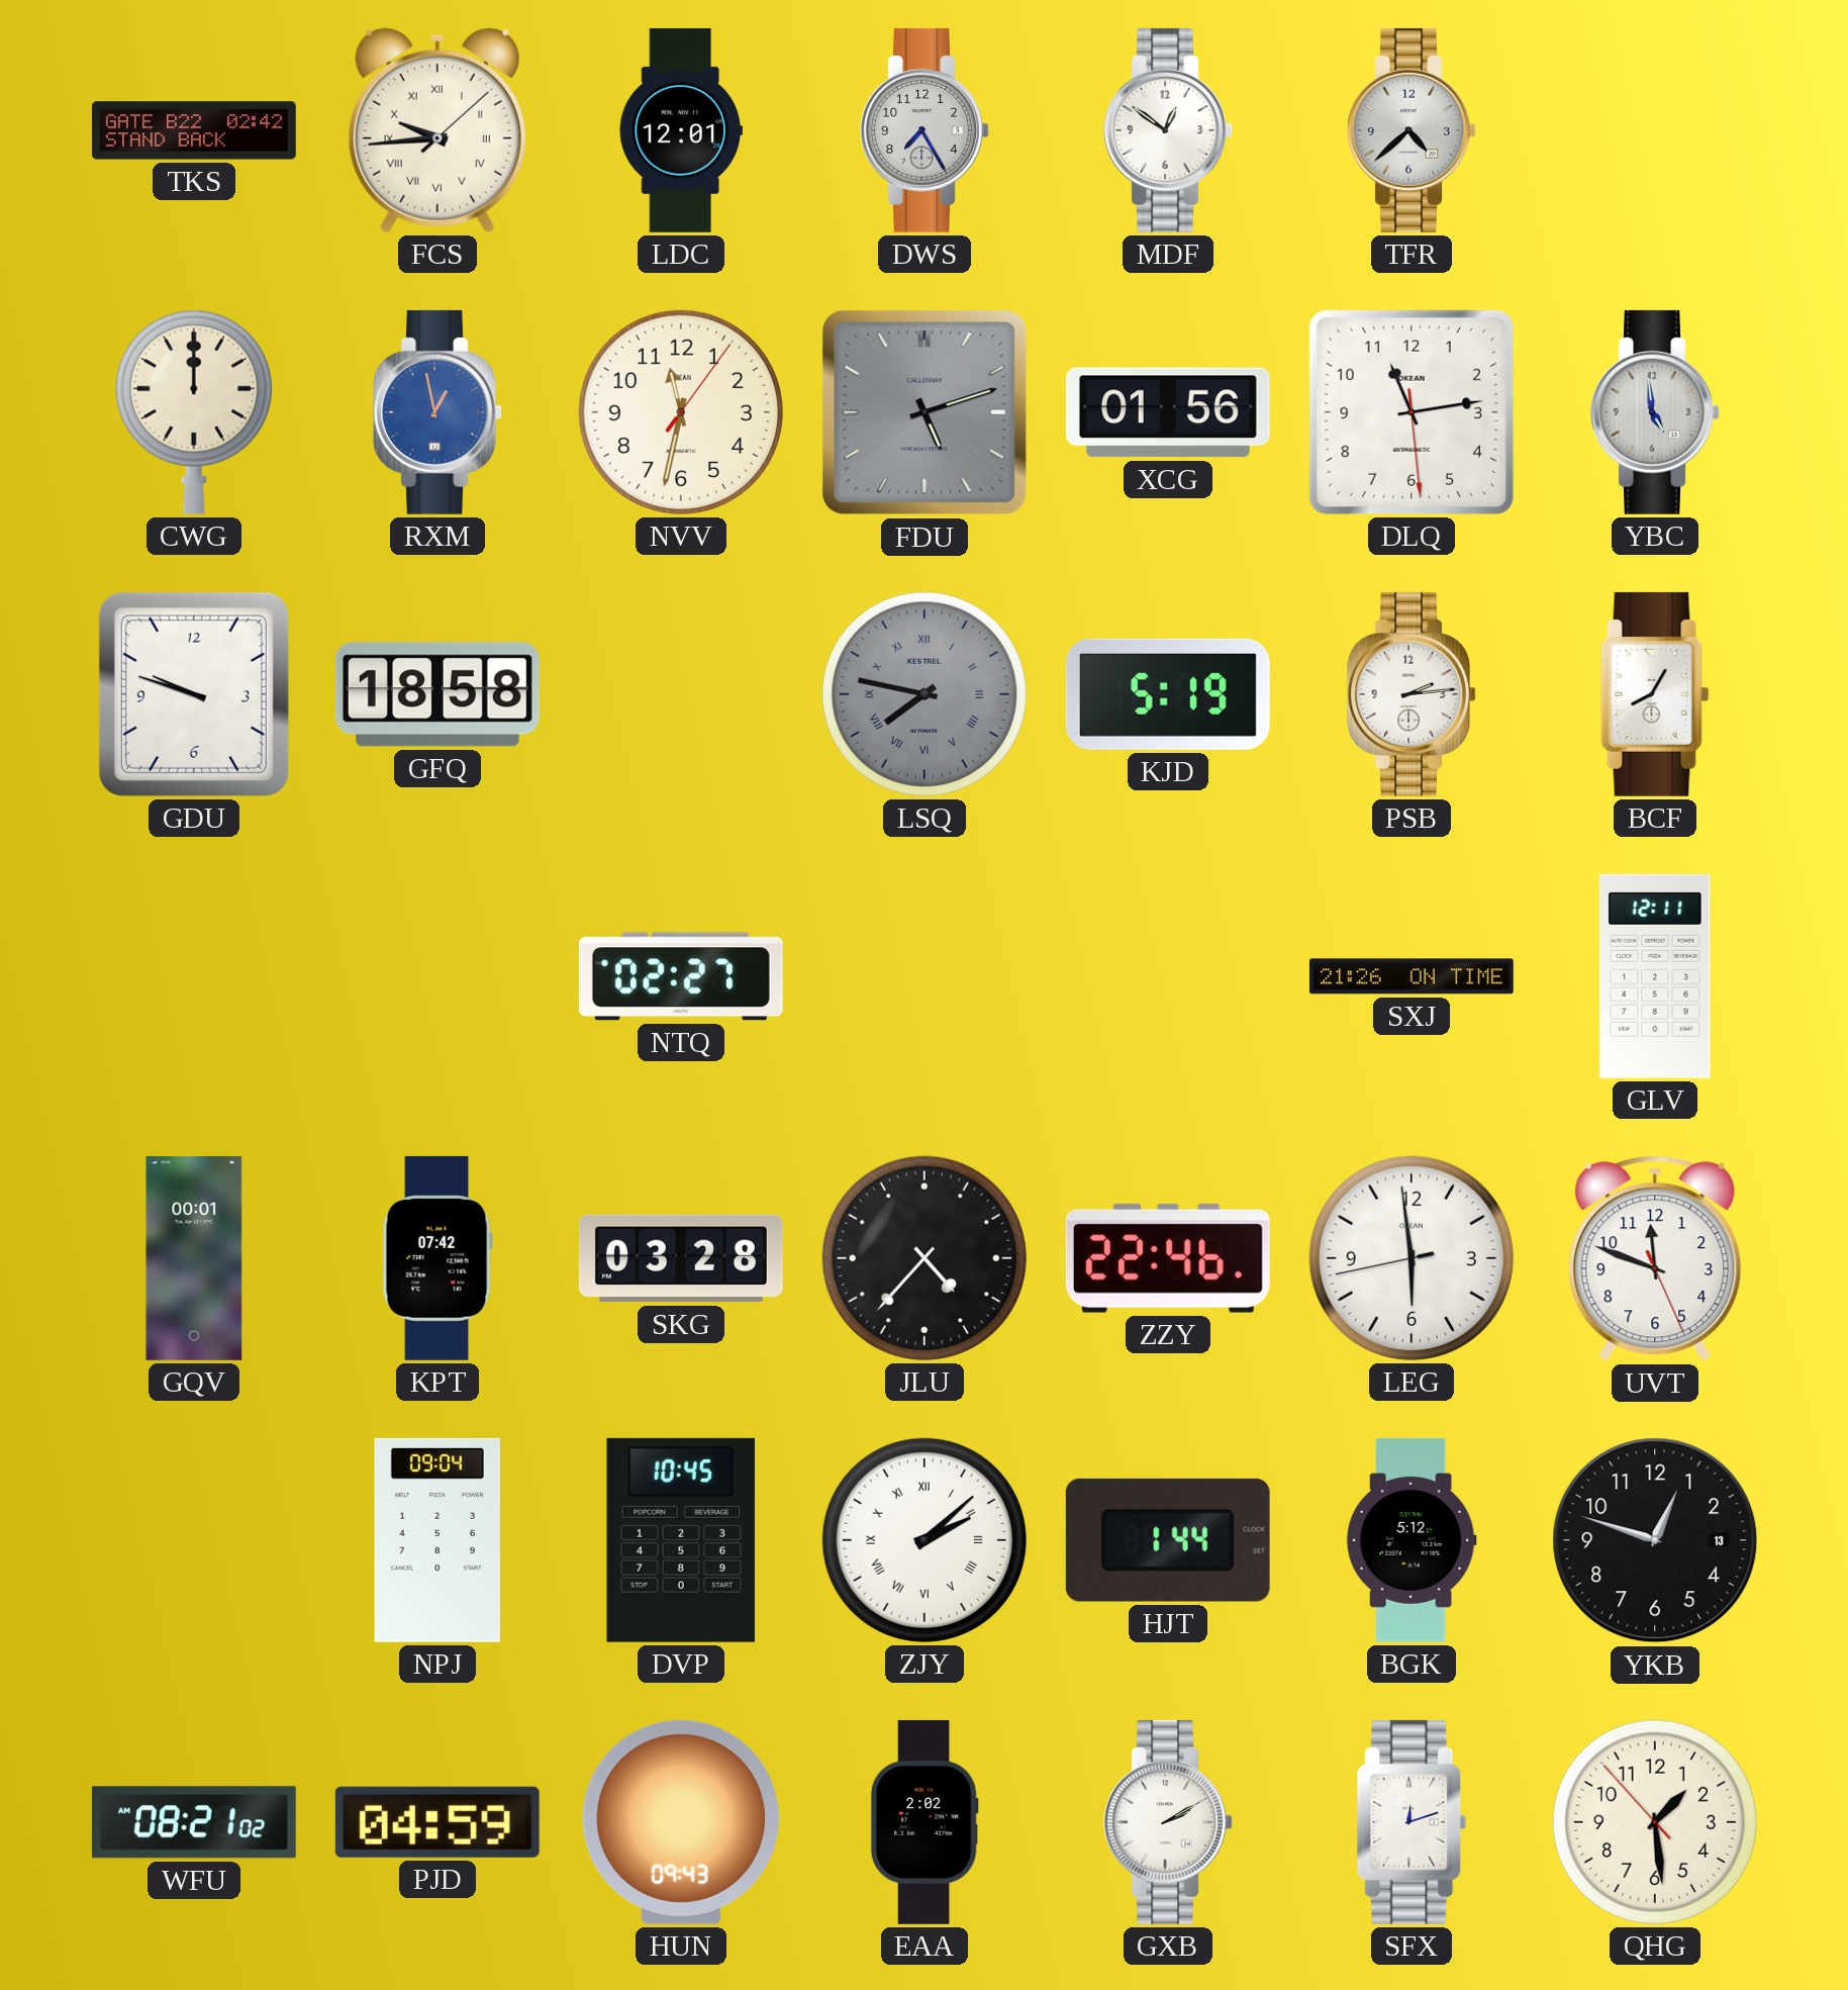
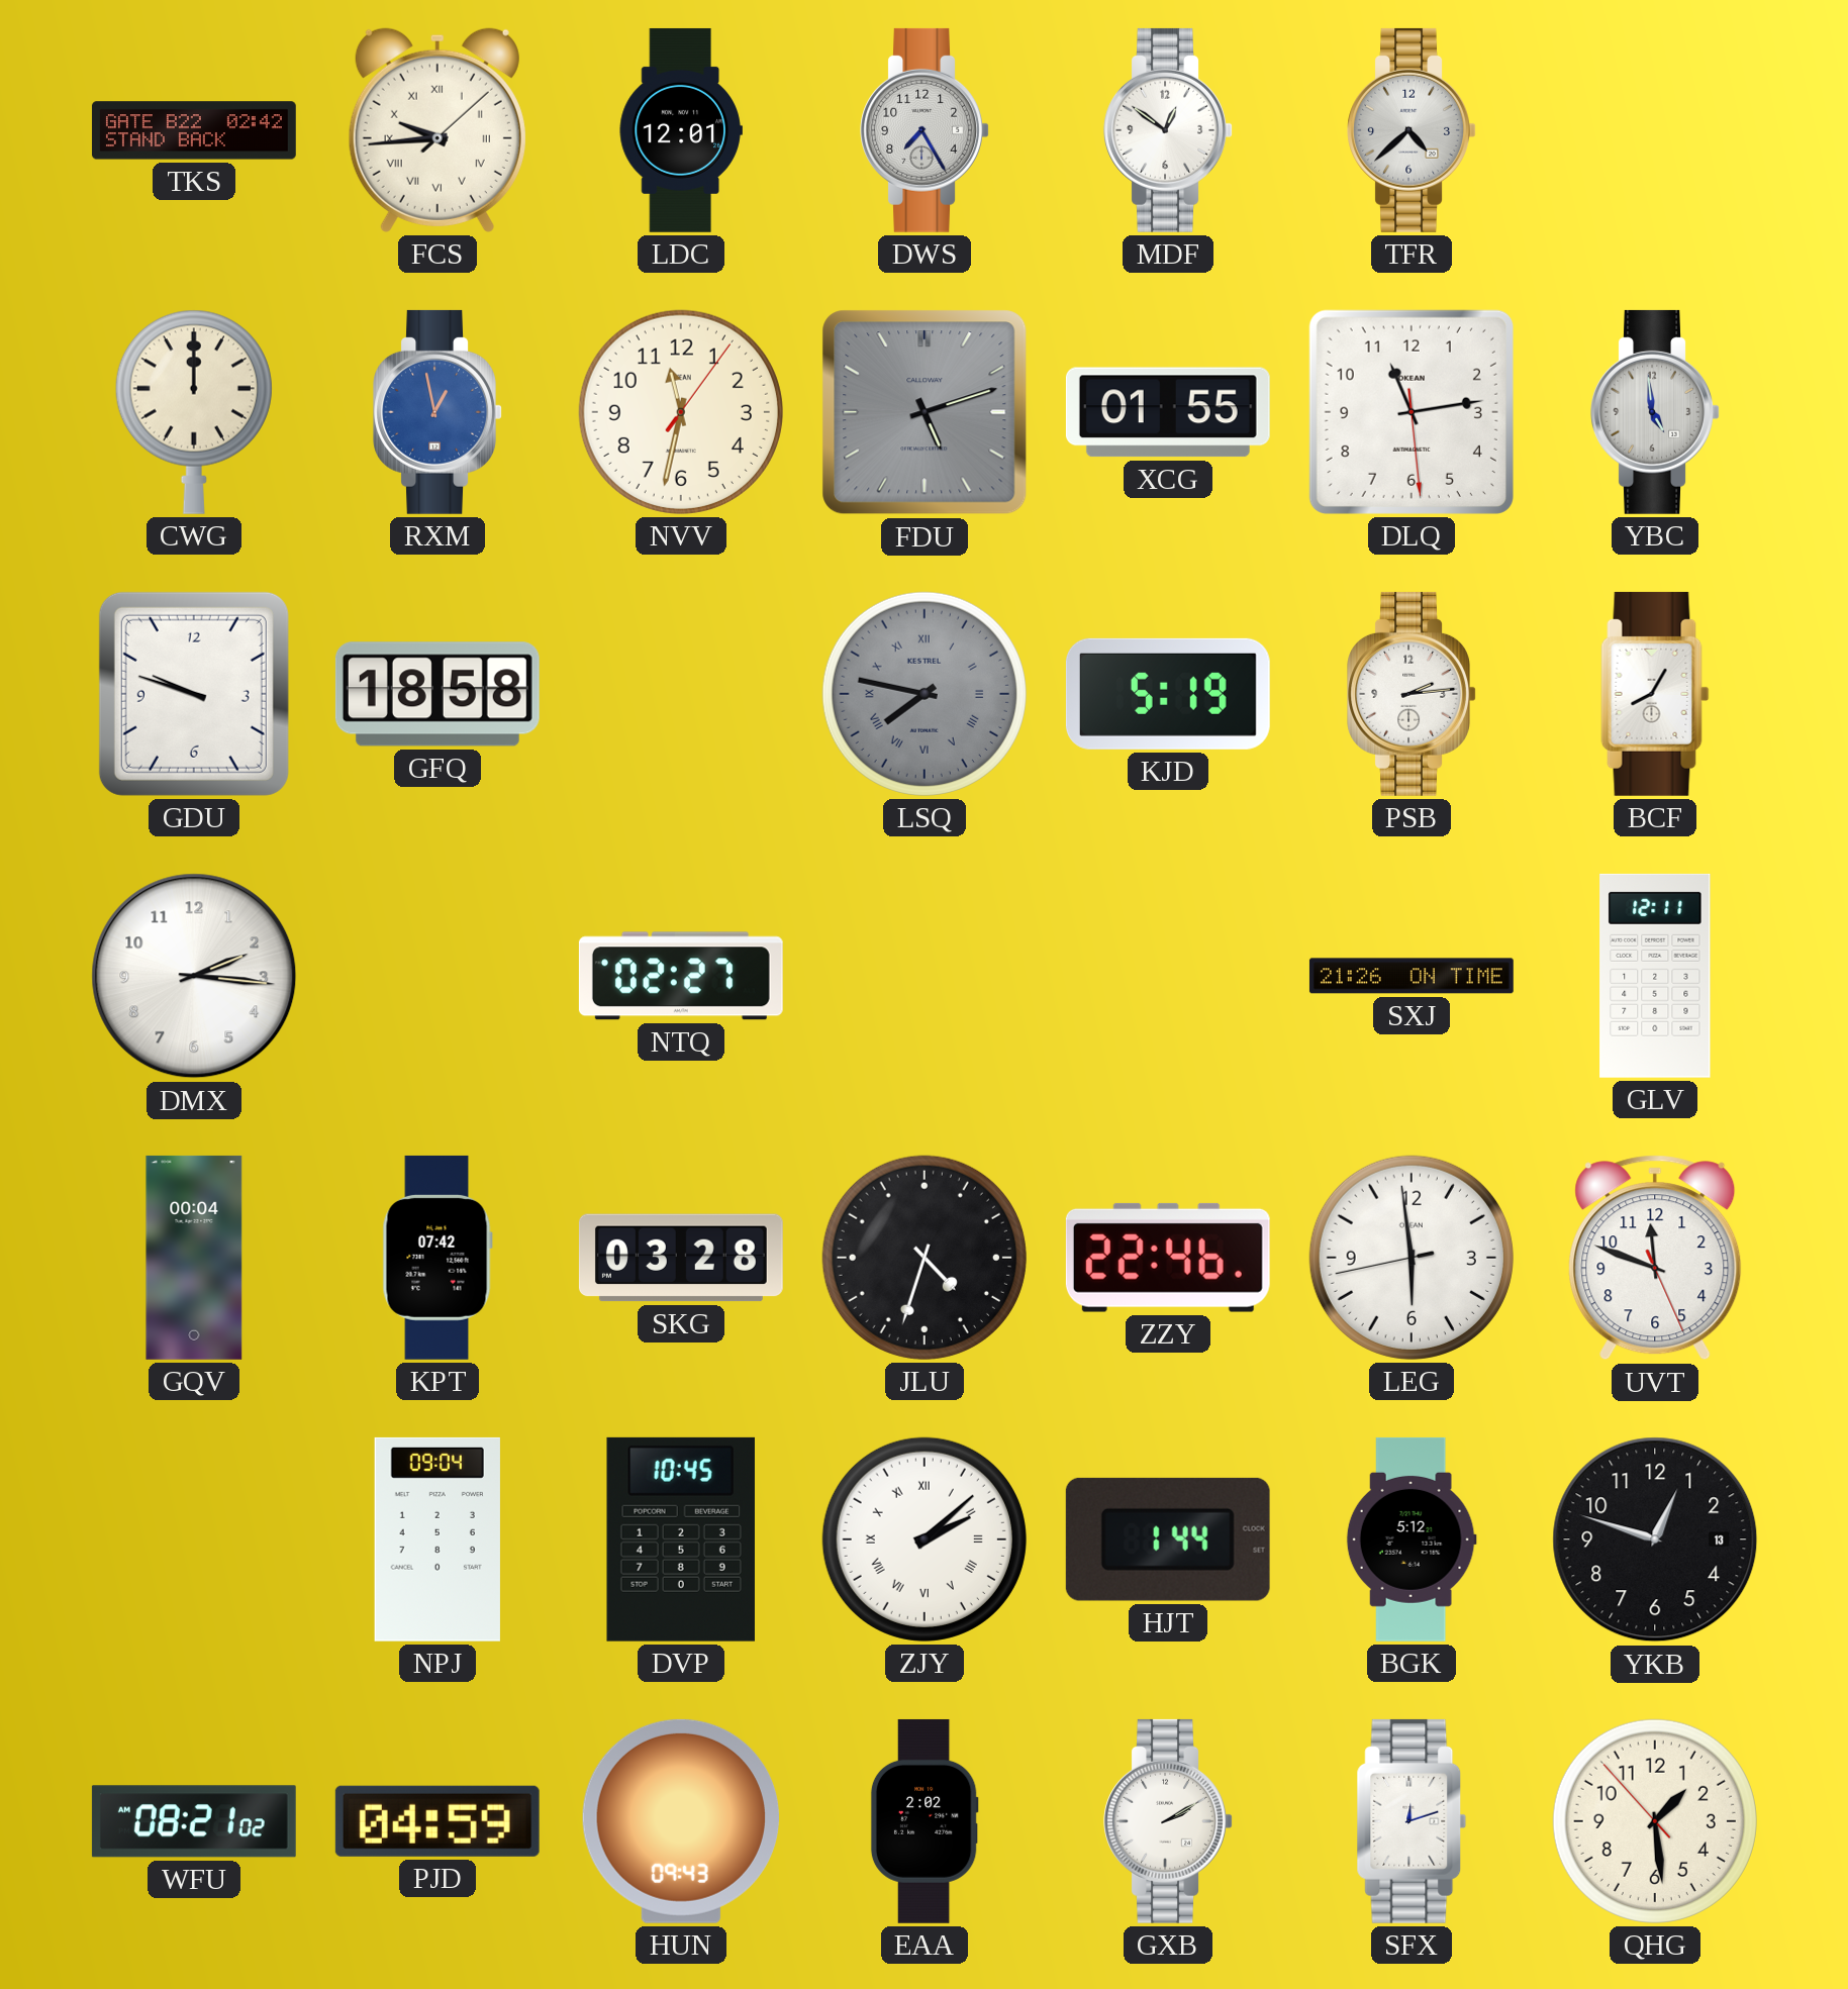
XCG: 01:56 -> 01:55 (1168, 412)
DMX: none -> 2:16 (194, 976)
GQV: 00:01 -> 00:04 (194, 1258)
JLU: 4:37 -> 4:33 (925, 1258)
